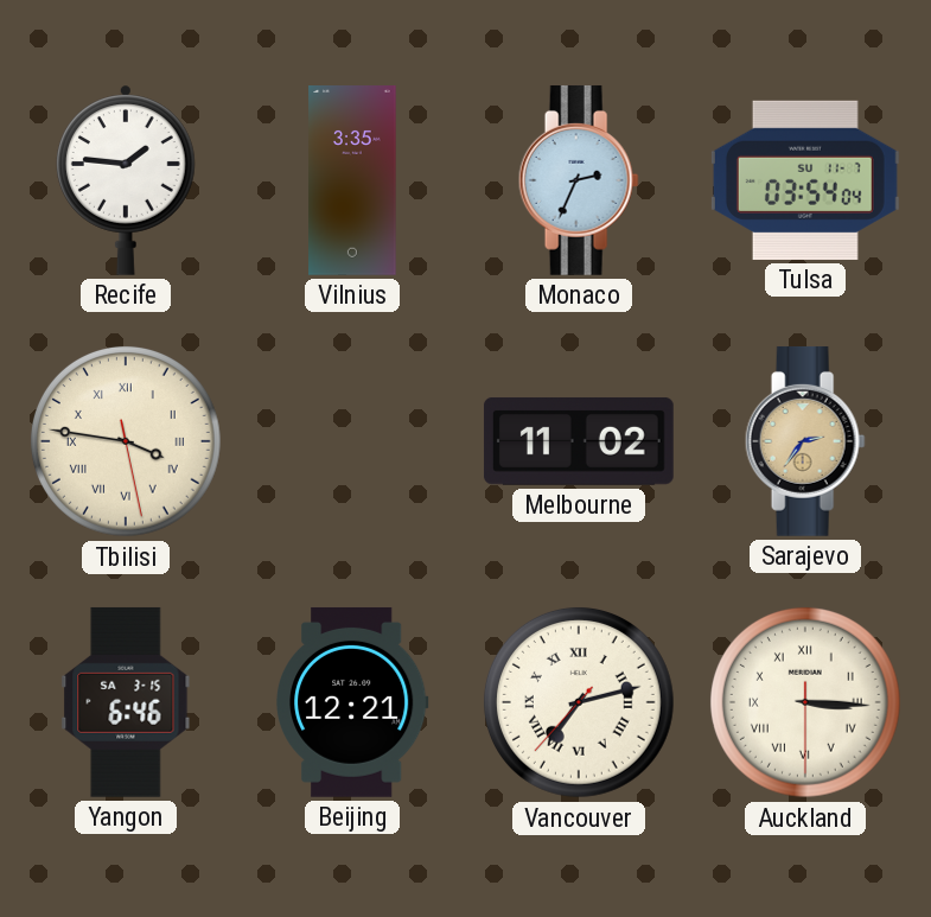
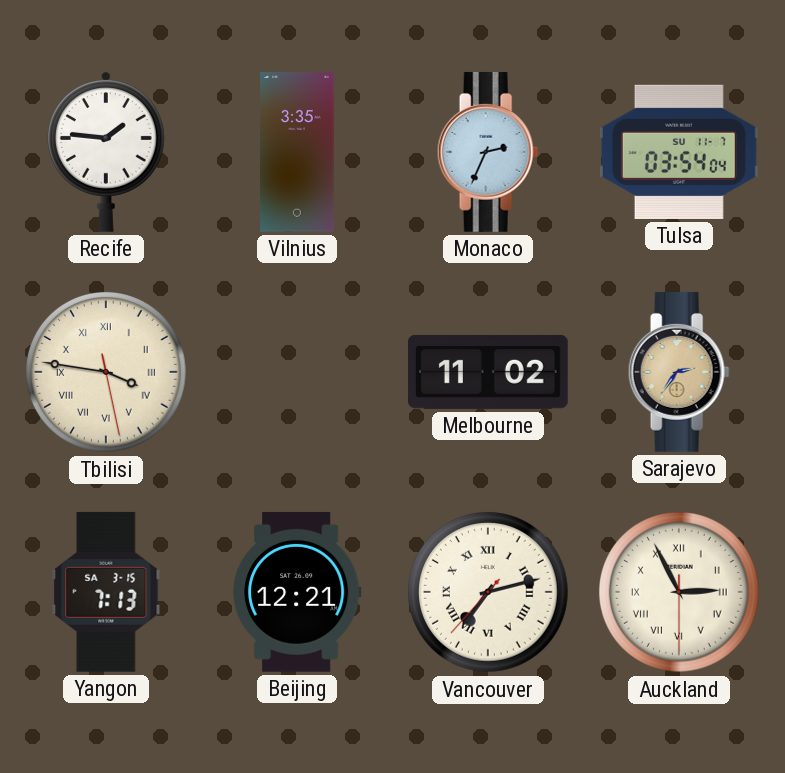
Yangon: 6:46 -> 7:13 (106, 592)
Auckland: 3:15 -> 2:55 (679, 592)
